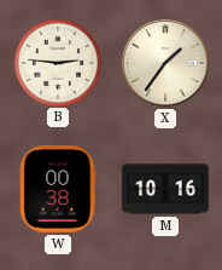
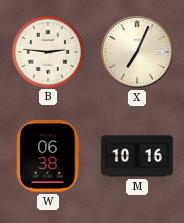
X: 1:36 -> 7:04 (137, 52)
W: 00:38 -> 06:38 (48, 156)
